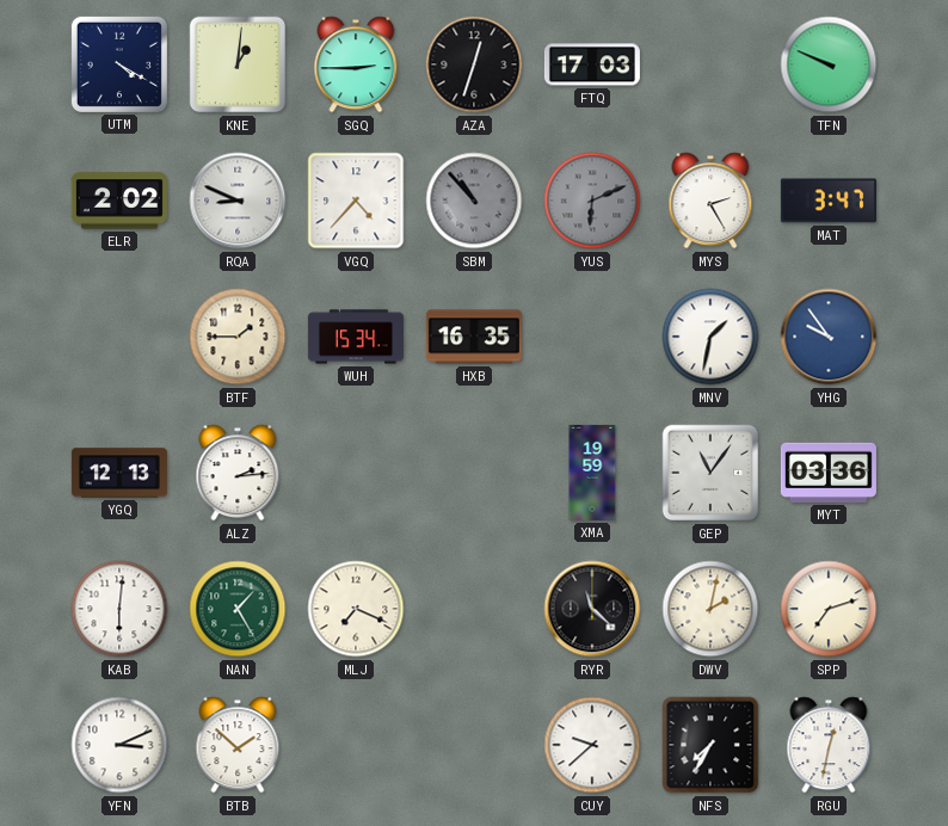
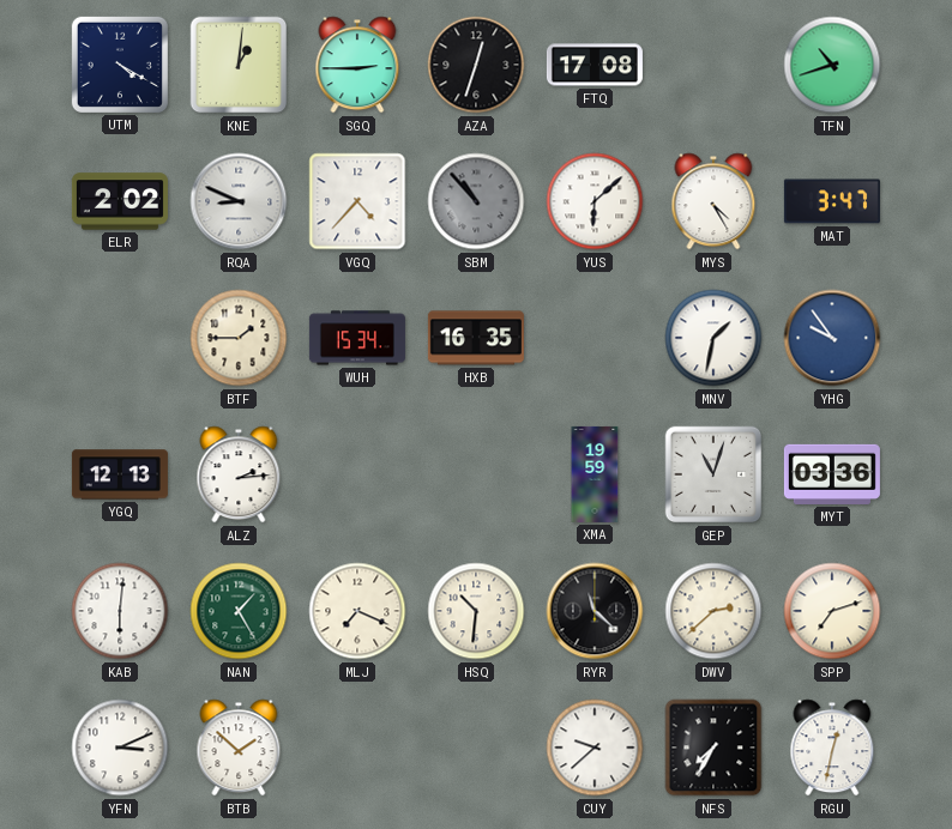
FTQ: 17:03 -> 17:08 (595, 65)
TFN: 9:49 -> 10:42 (832, 65)
YUS: 6:11 -> 6:08 (595, 201)
YUS dial: grey -> white (595, 201)
MYS: 2:25 -> 4:25 (713, 201)
GEP: 11:06 -> 11:03 (713, 474)
HSQ: none -> 10:31 (476, 611)
DWV: 2:02 -> 2:38 (713, 611)
